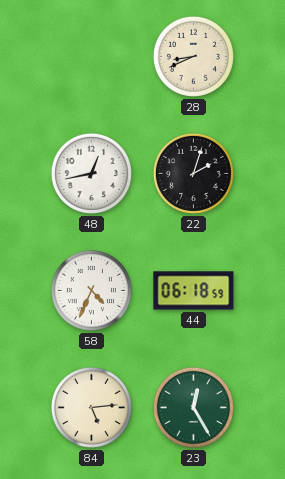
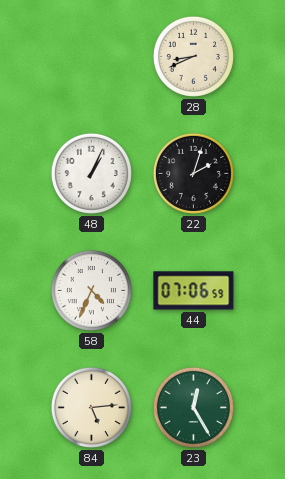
48: 12:43 -> 1:04 (91, 173)
44: 06:18 -> 07:06 (194, 291)
